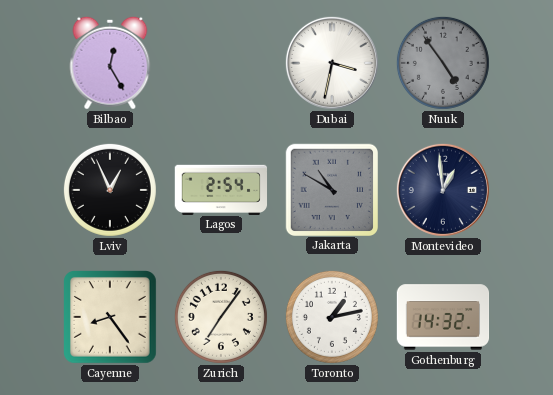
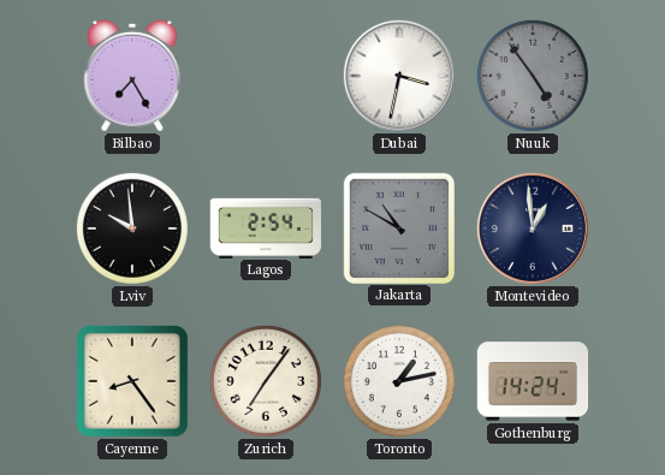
Bilbao: 12:25 -> 7:25 (132, 76)
Lviv: 12:56 -> 9:59 (132, 228)
Gothenburg: 14:32 -> 14:24 (533, 381)
